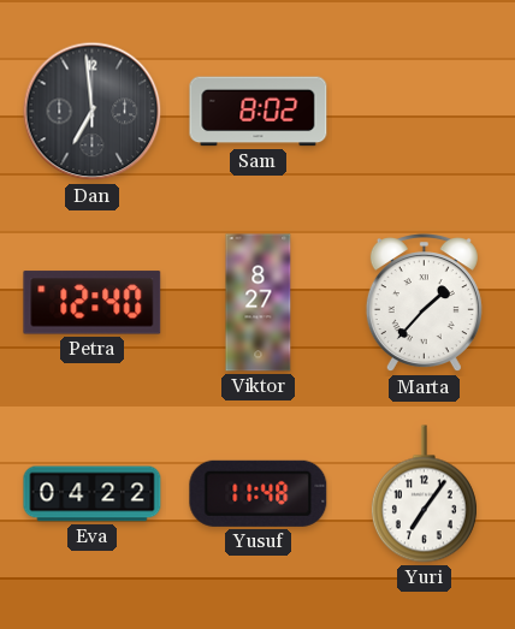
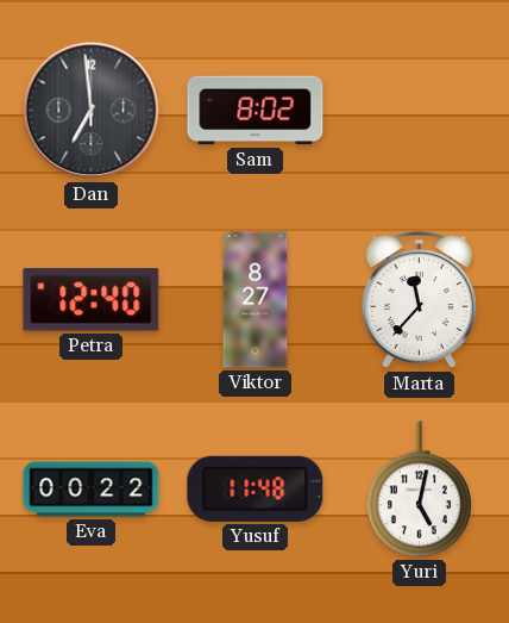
Marta: 1:37 -> 11:37 (419, 300)
Eva: 04:22 -> 00:22 (92, 490)
Yuri: 7:06 -> 5:02 (419, 490)
